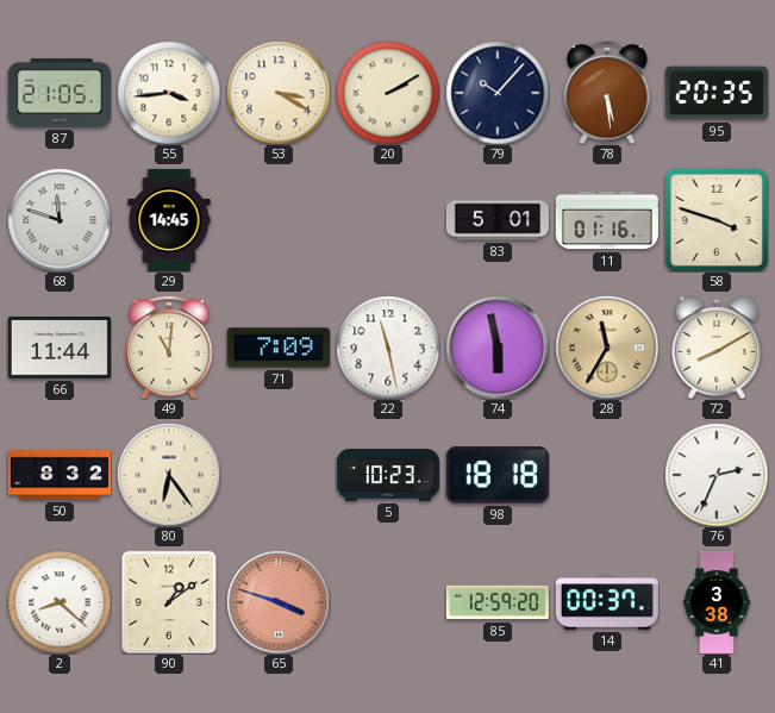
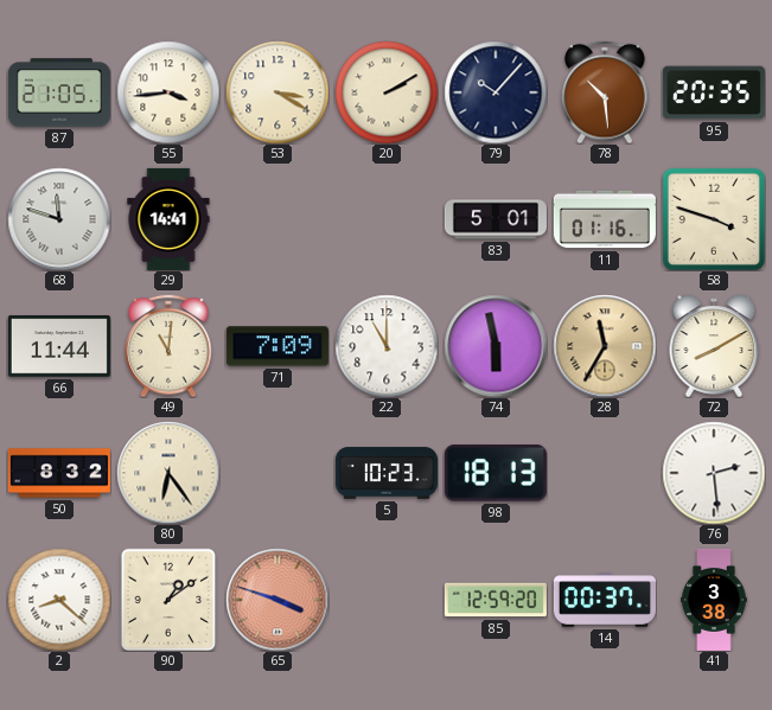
78: 5:29 -> 10:29 (605, 92)
29: 14:45 -> 14:41 (168, 219)
22: 11:28 -> 11:00 (387, 346)
98: 18:18 -> 18:13 (496, 473)
76: 2:34 -> 2:29 (714, 473)
